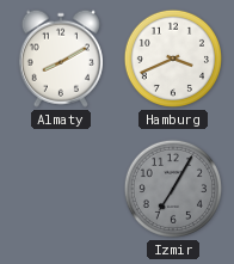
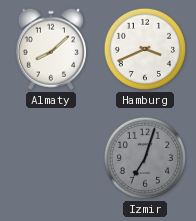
Almaty: 8:10 -> 8:08 (51, 49)
Izmir: 7:05 -> 7:03 (145, 158)
